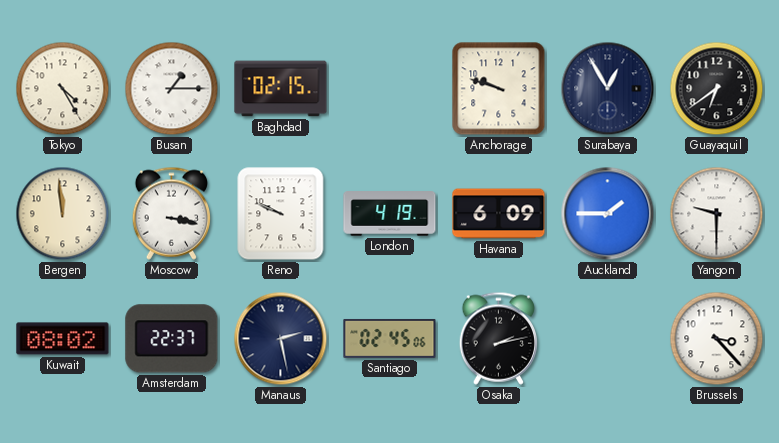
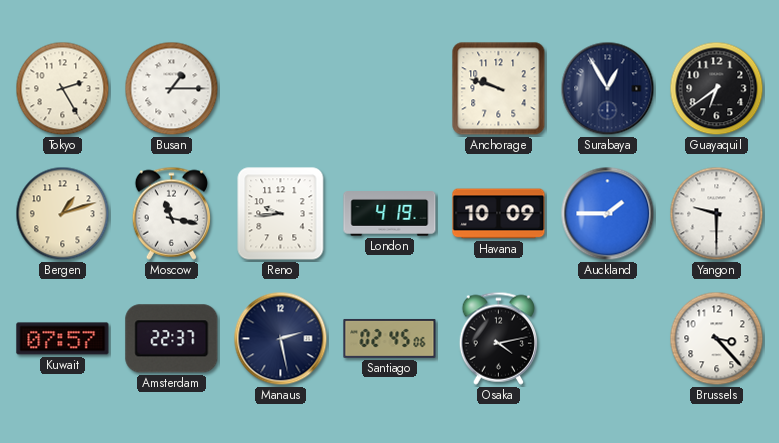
Tokyo: 4:25 -> 2:25 (63, 89)
Baghdad: 02:15 -> none (281, 89)
Bergen: 11:59 -> 1:12 (63, 214)
Moscow: 3:17 -> 11:17 (171, 213)
Reno: 9:49 -> 9:44 (281, 214)
Havana: 6:09 -> 10:09 (499, 214)
Kuwait: 08:02 -> 07:57 (63, 339)
Osaka: 2:13 -> 4:13 (498, 338)
